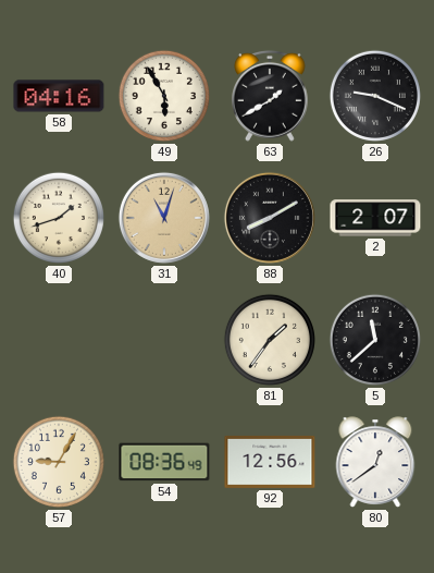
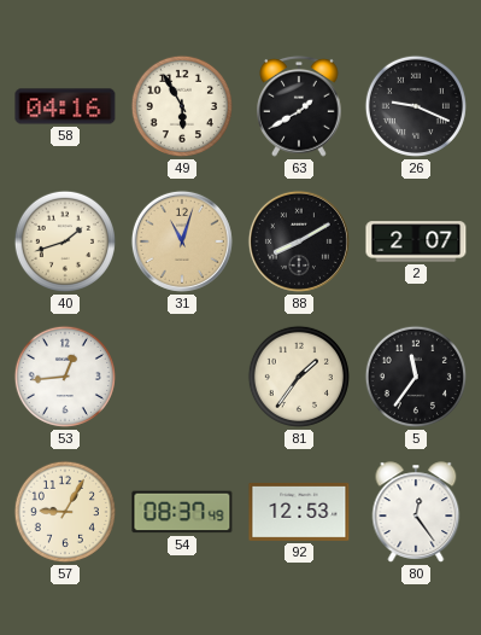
53: none -> 12:44 (65, 377)
5: 11:38 -> 11:36 (416, 377)
54: 08:36 -> 08:37 (182, 512)
92: 12:56 -> 12:53 (299, 512)
80: 12:39 -> 12:24 (416, 512)
